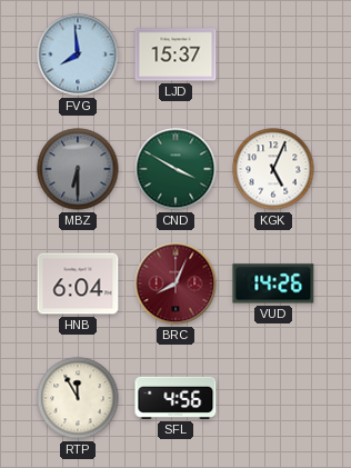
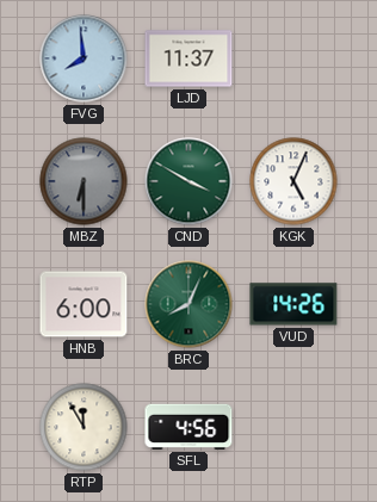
LJD: 15:37 -> 11:37 (188, 58)
HNB: 6:04 -> 6:00 (84, 304)
BRC dial: burgundy -> green (188, 304)
